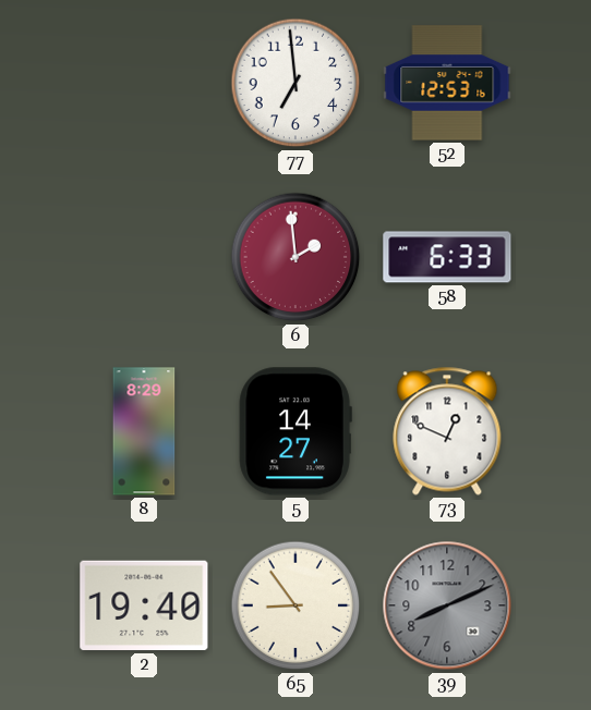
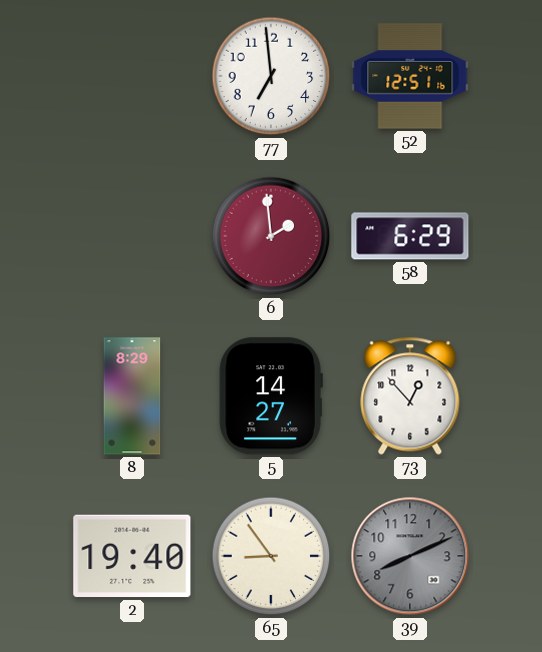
52: 12:53 -> 12:51 (410, 76)
58: 6:33 -> 6:29 (410, 236)
73: 12:49 -> 12:53 (410, 396)
